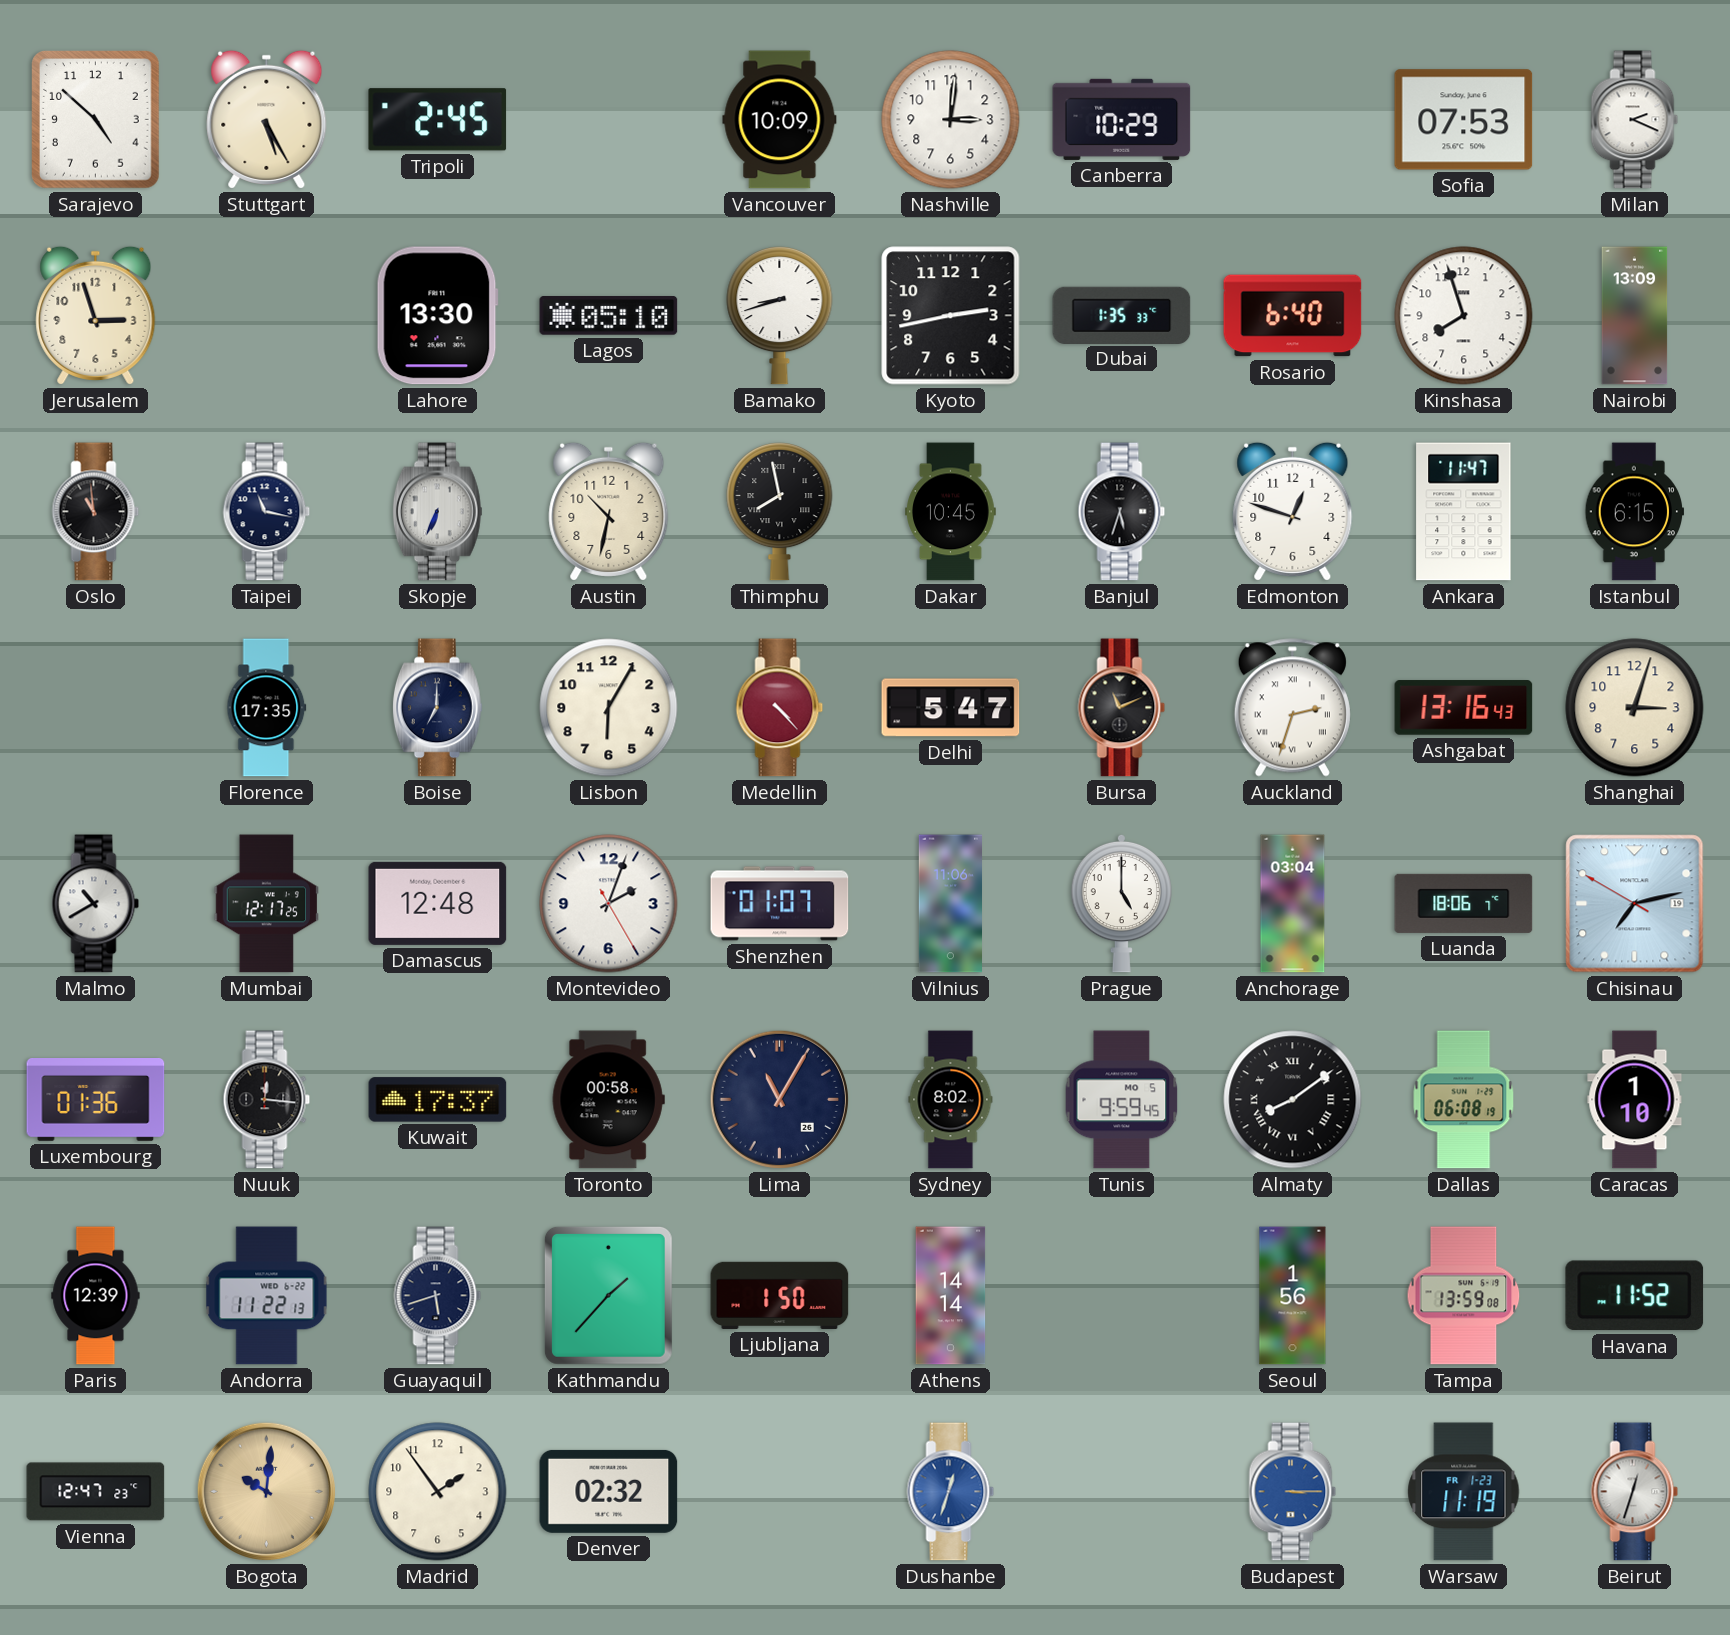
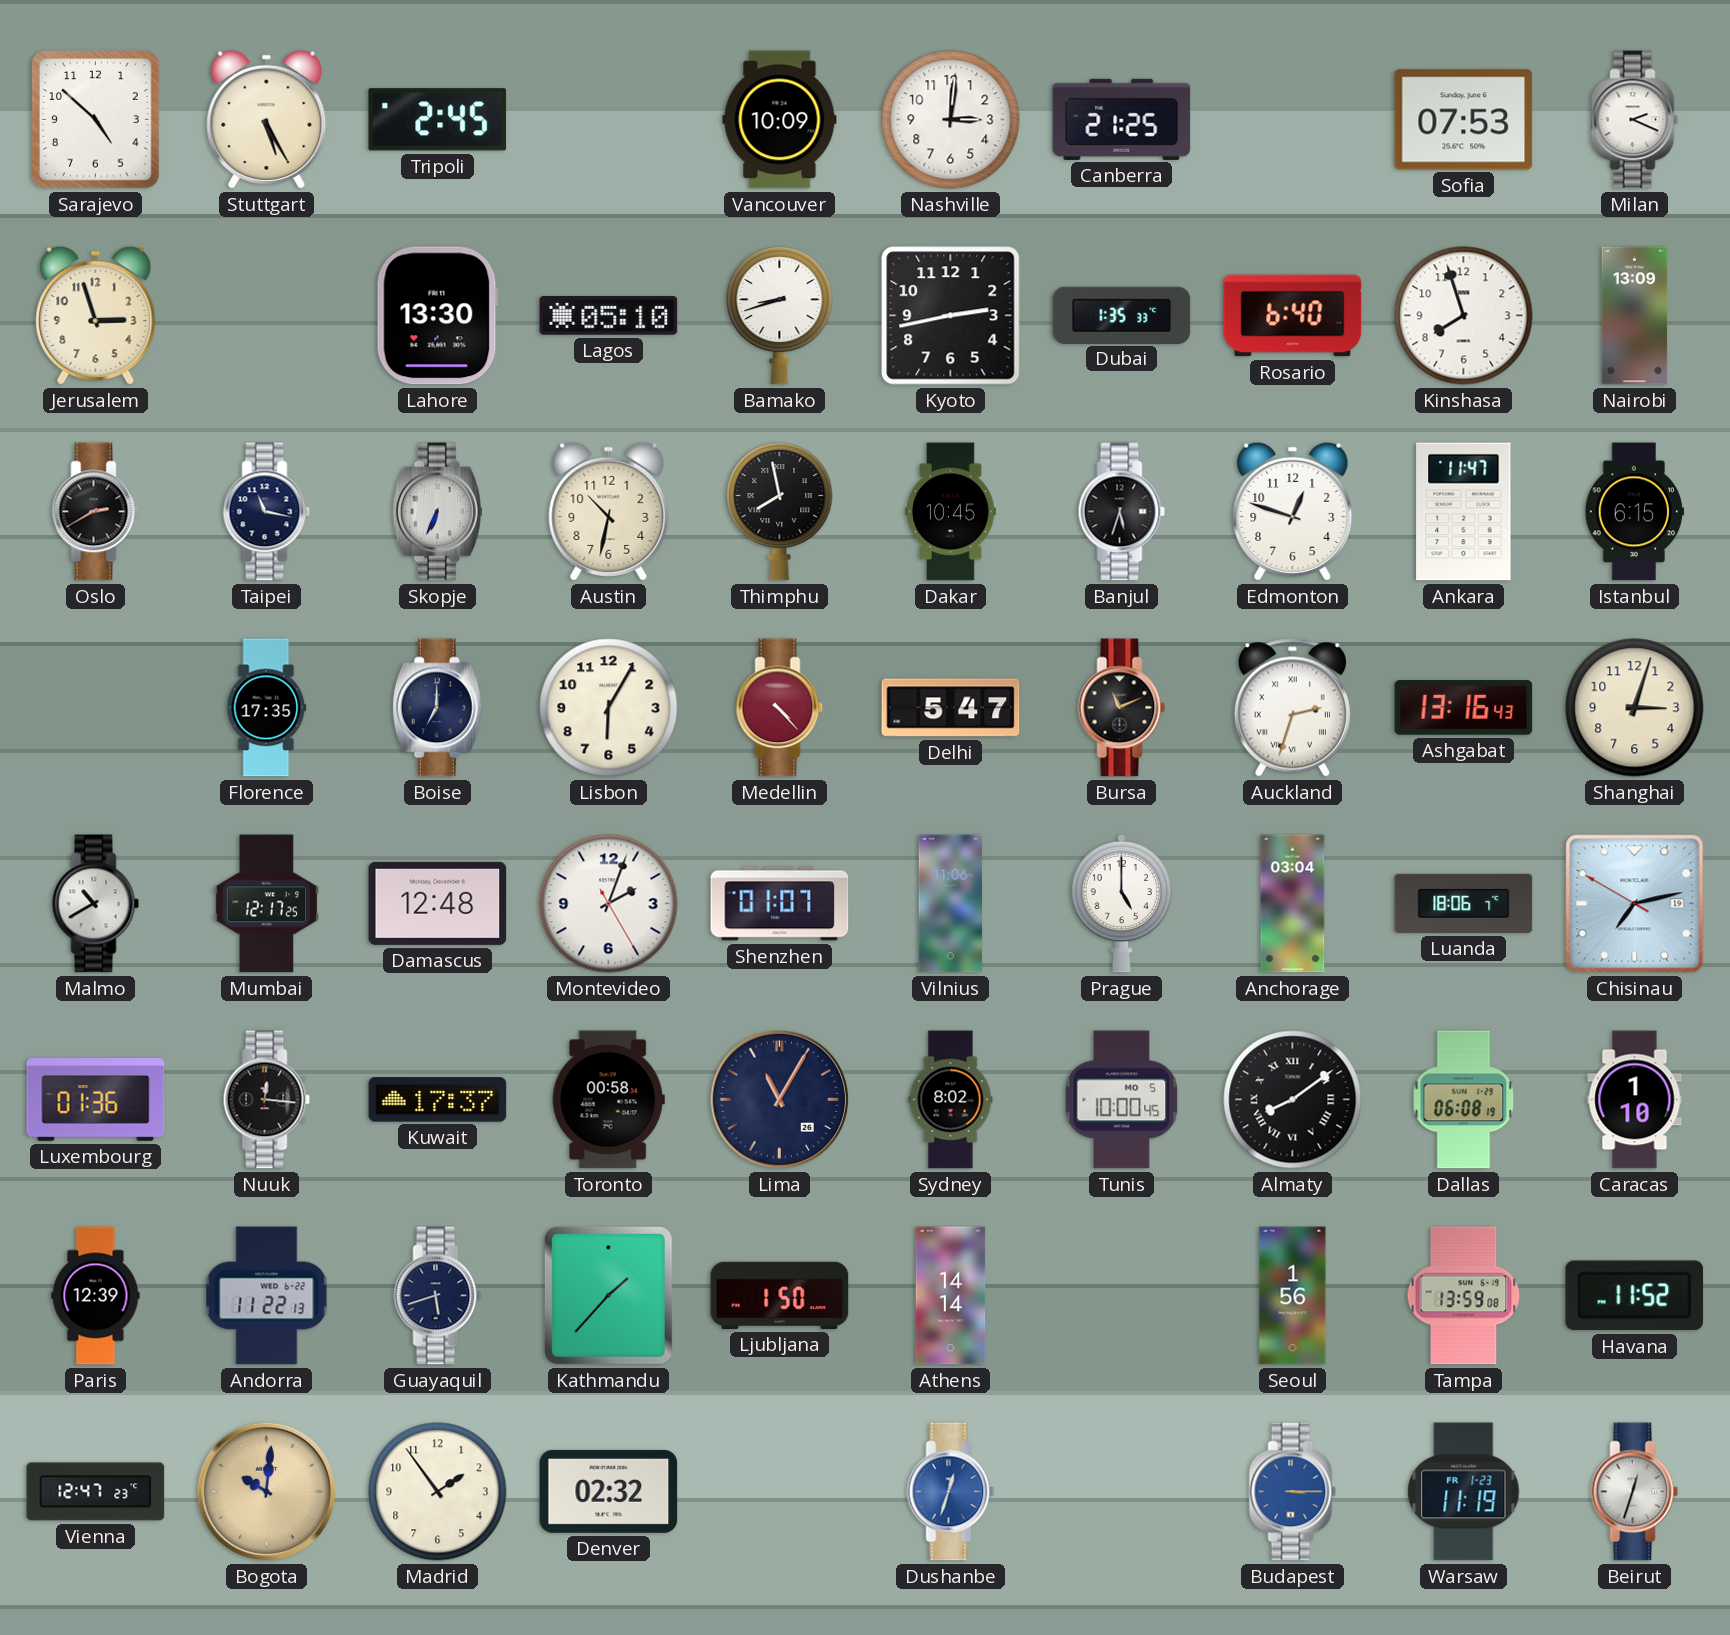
Canberra: 10:29 -> 21:25 (1122, 119)
Oslo: 10:59 -> 2:40 (96, 512)
Tunis: 9:59 -> 10:00 (1122, 1100)
